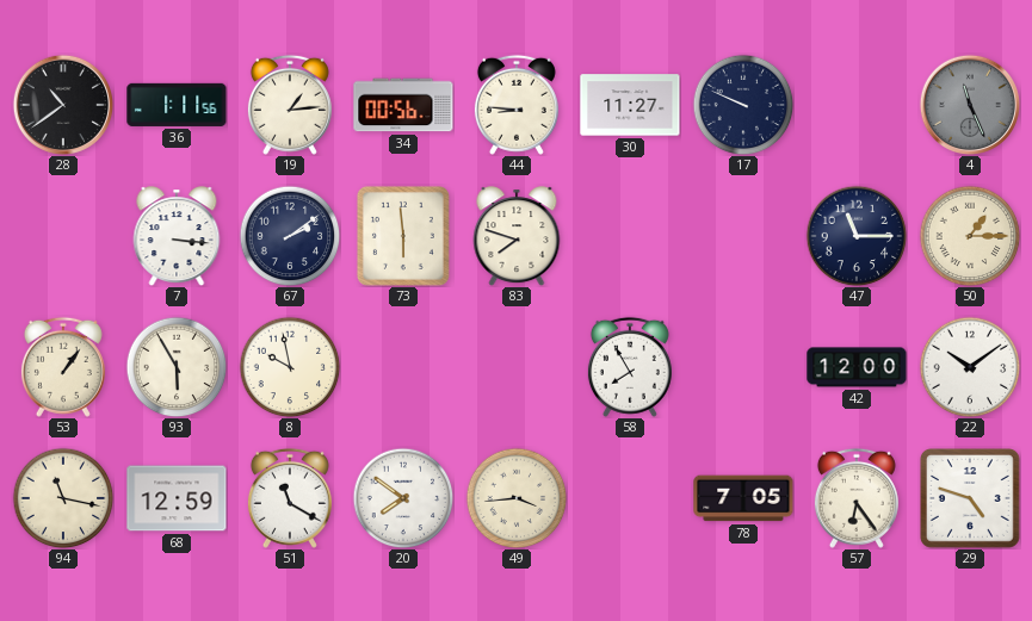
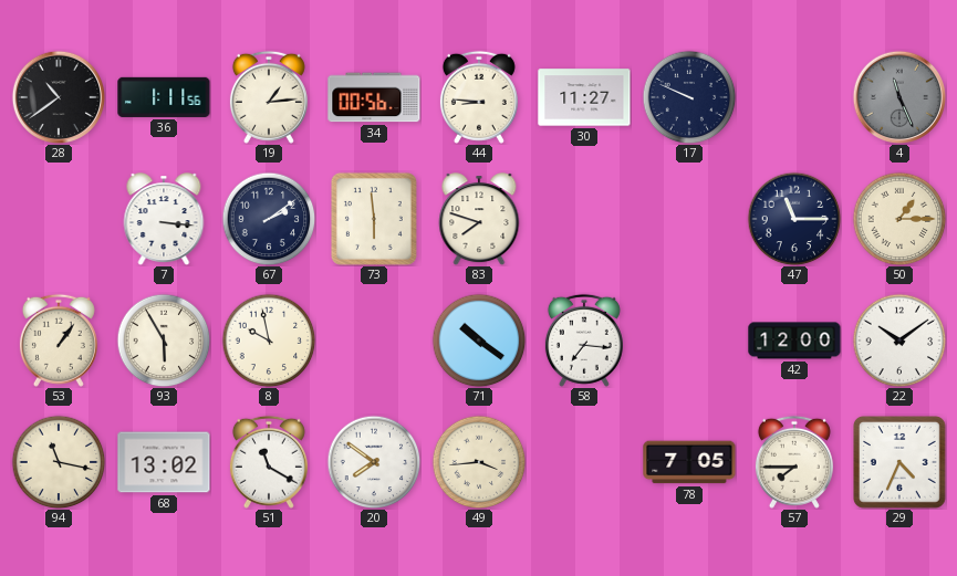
71: none -> 10:21 (479, 341)
58: 7:55 -> 7:16 (584, 341)
68: 12:59 -> 13:02 (164, 462)
57: 6:24 -> 7:45 (794, 462)
29: 4:48 -> 4:34 (901, 463)
